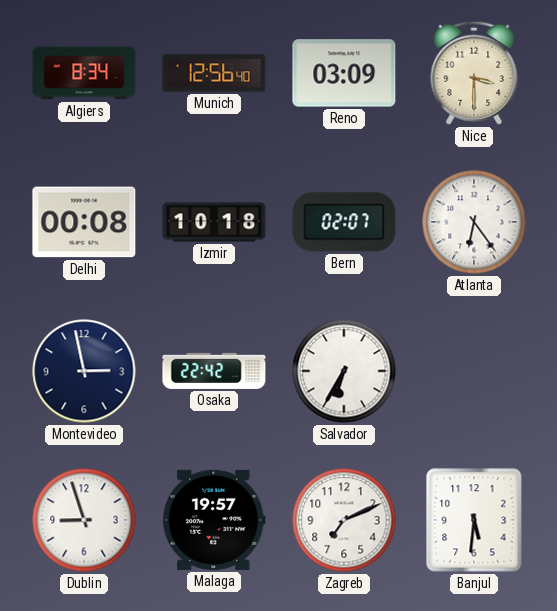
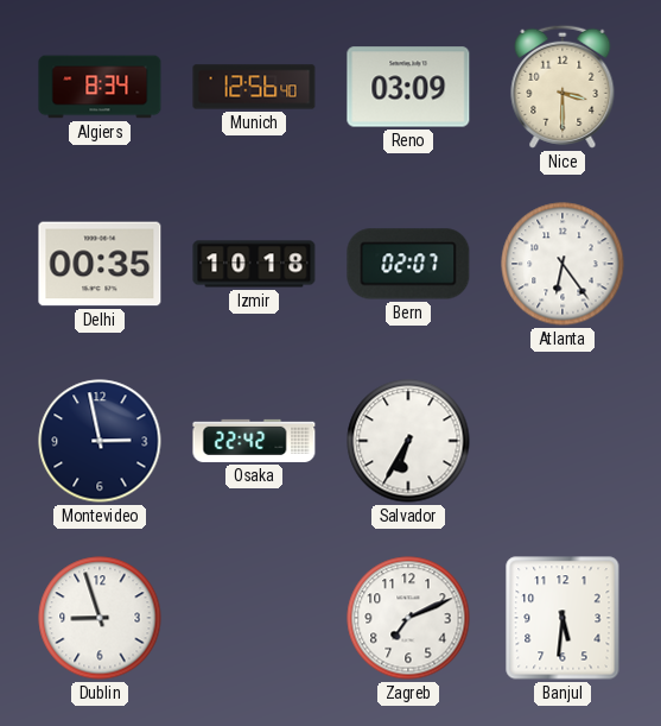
Delhi: 00:08 -> 00:35 (100, 264)
Malaga: 19:57 -> none (214, 520)
